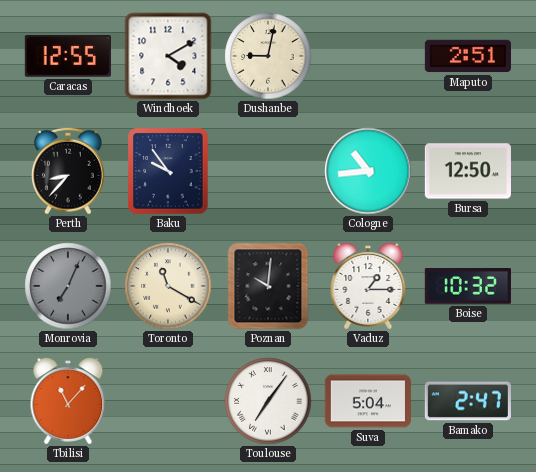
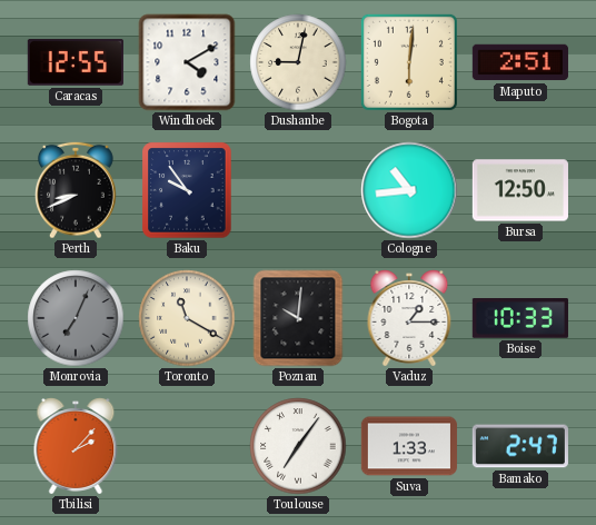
Bogota: none -> 6:01 (409, 62)
Perth: 8:37 -> 8:41 (77, 190)
Boise: 10:32 -> 10:33 (520, 319)
Tbilisi: 11:07 -> 2:07 (76, 446)
Suva: 5:04 -> 1:33 (409, 446)
